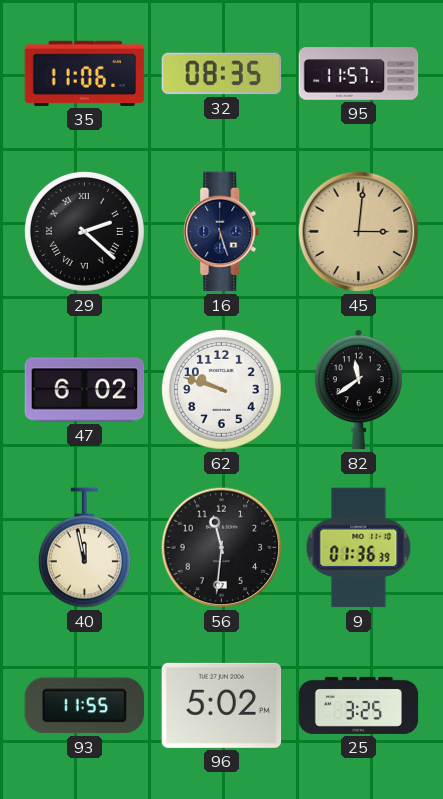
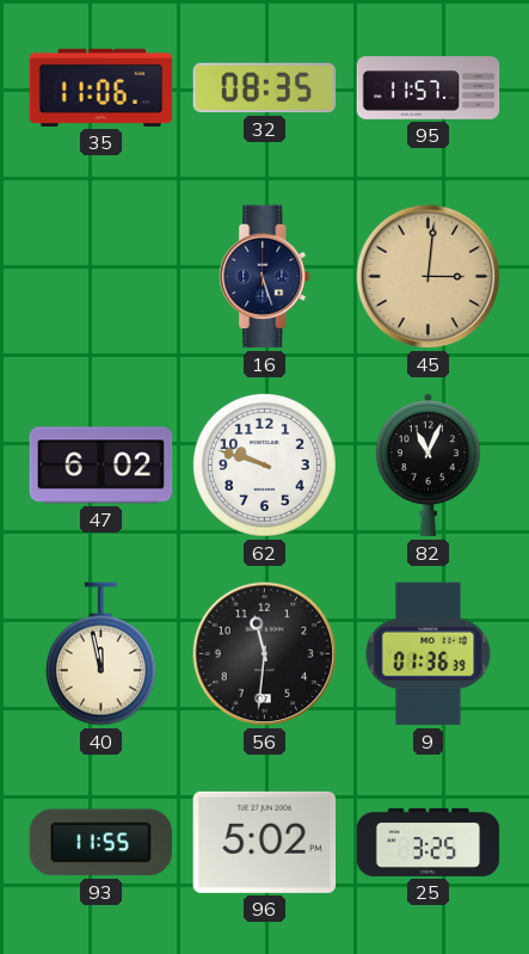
29: 2:22 -> none (84, 231)
82: 11:39 -> 11:04 (427, 466)
